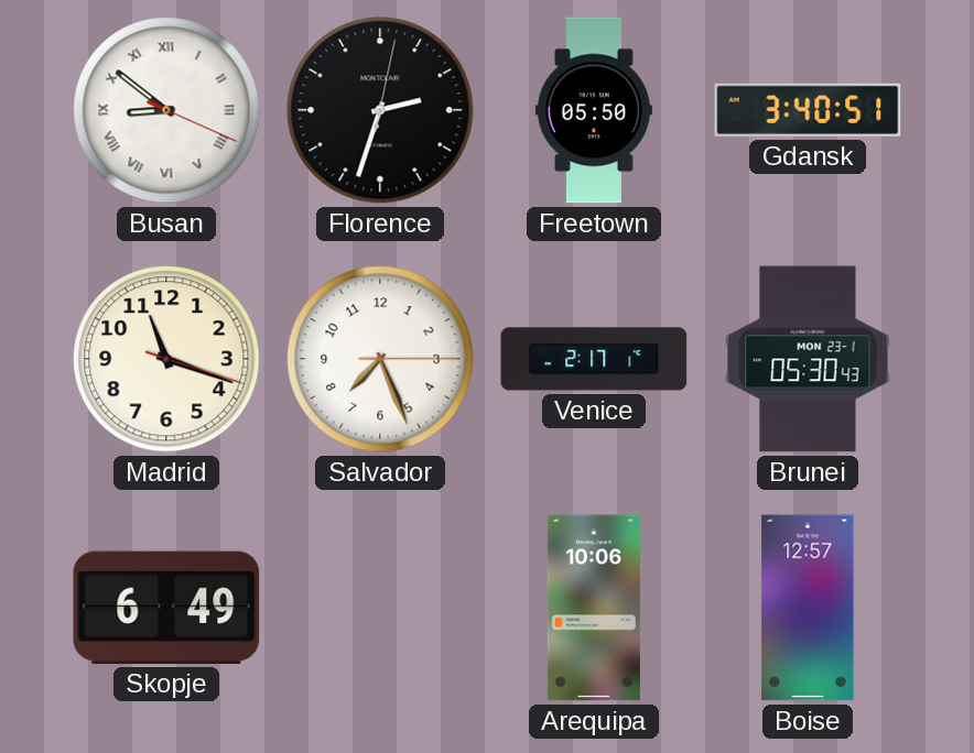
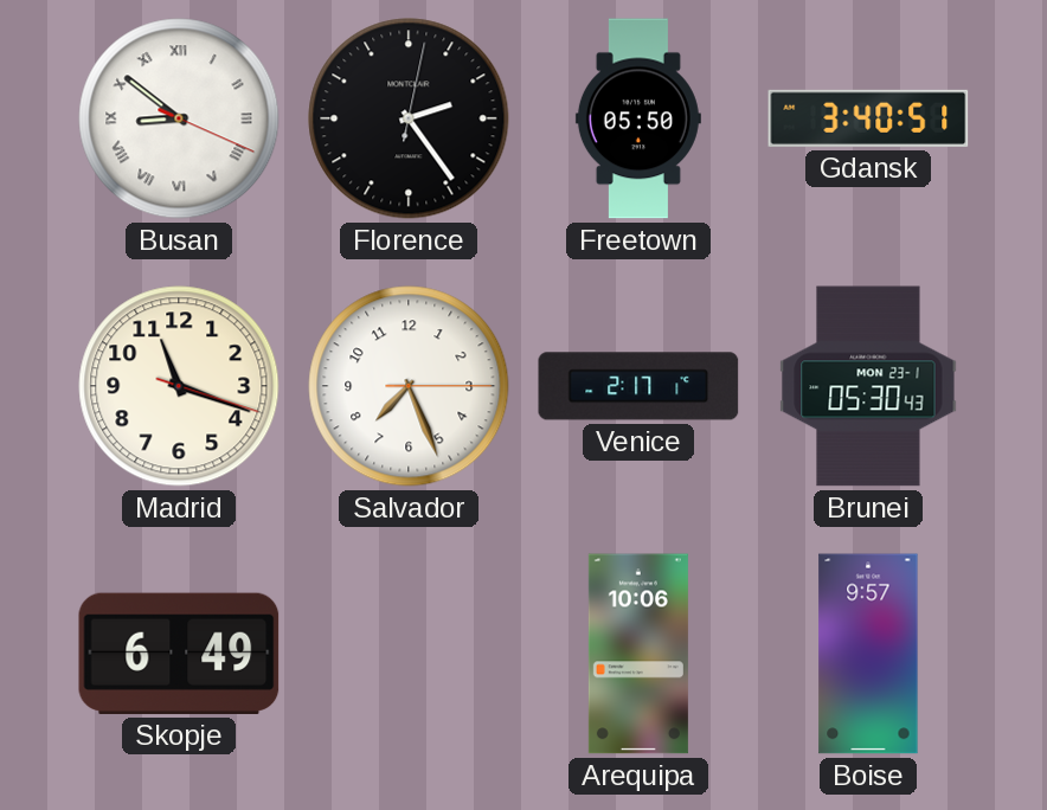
Florence: 2:33 -> 2:24 (409, 118)
Boise: 12:57 -> 9:57 (868, 654)
